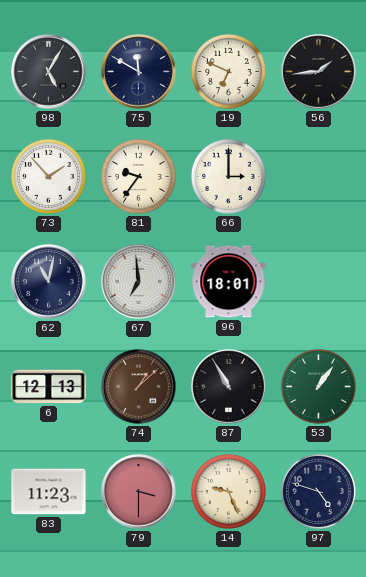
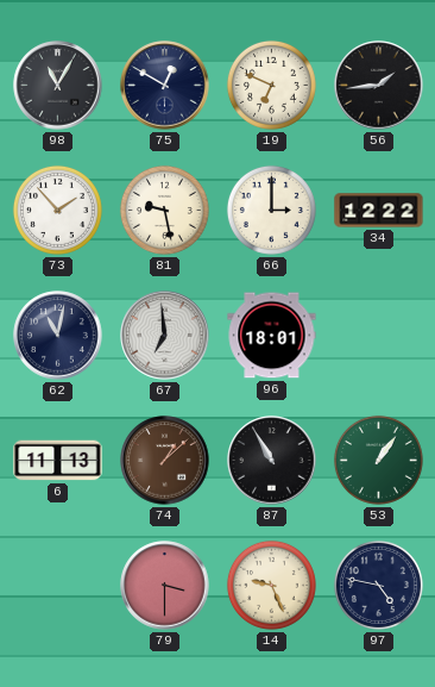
98: 5:05 -> 11:05 (58, 86)
75: 11:50 -> 12:50 (165, 86)
81: 9:36 -> 9:28 (164, 210)
34: none -> 12:22 (379, 211)
6: 12:13 -> 11:13 (58, 461)
83: 11:23 -> none (49, 492)
97: 4:48 -> 4:47 (378, 585)
